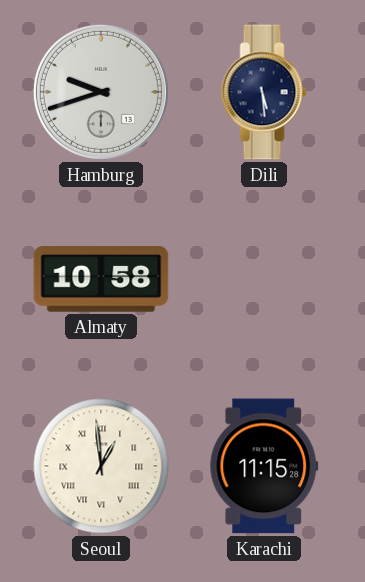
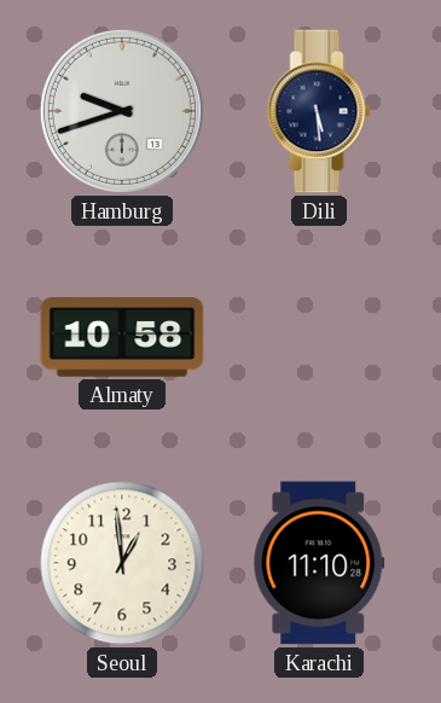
Seoul numerals: Roman -> Arabic (122, 563)
Karachi: 11:15 -> 11:10 (319, 563)
